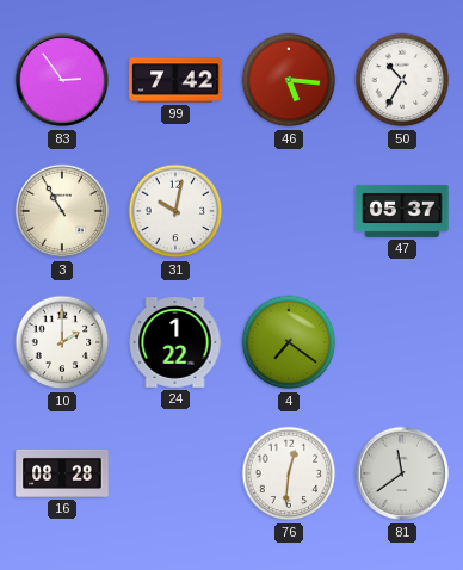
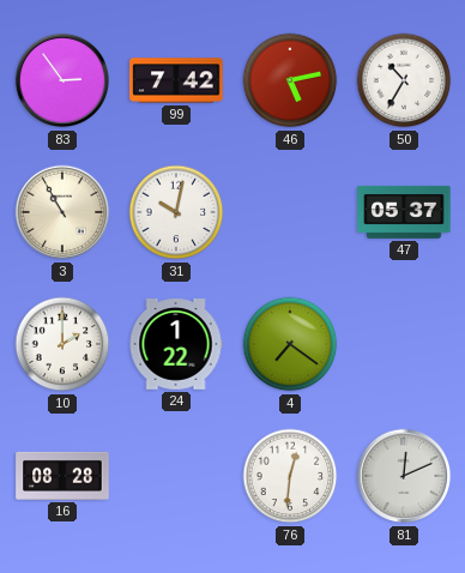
46: 5:16 -> 5:13 (290, 80)
81: 11:39 -> 12:11 (404, 476)
